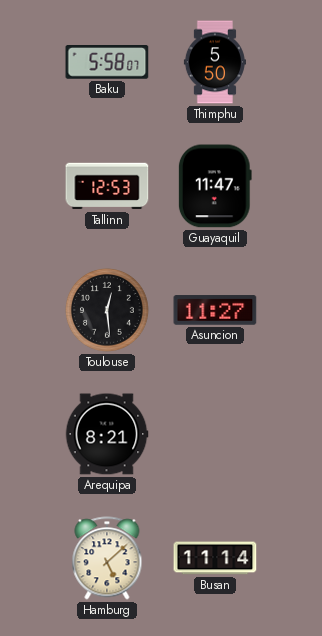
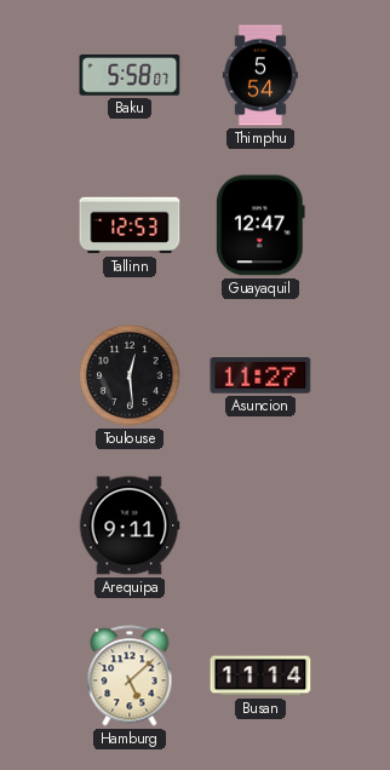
Thimphu: 5:50 -> 5:54 (260, 75)
Guayaquil: 11:47 -> 12:47 (260, 225)
Arequipa: 8:21 -> 9:11 (130, 525)
